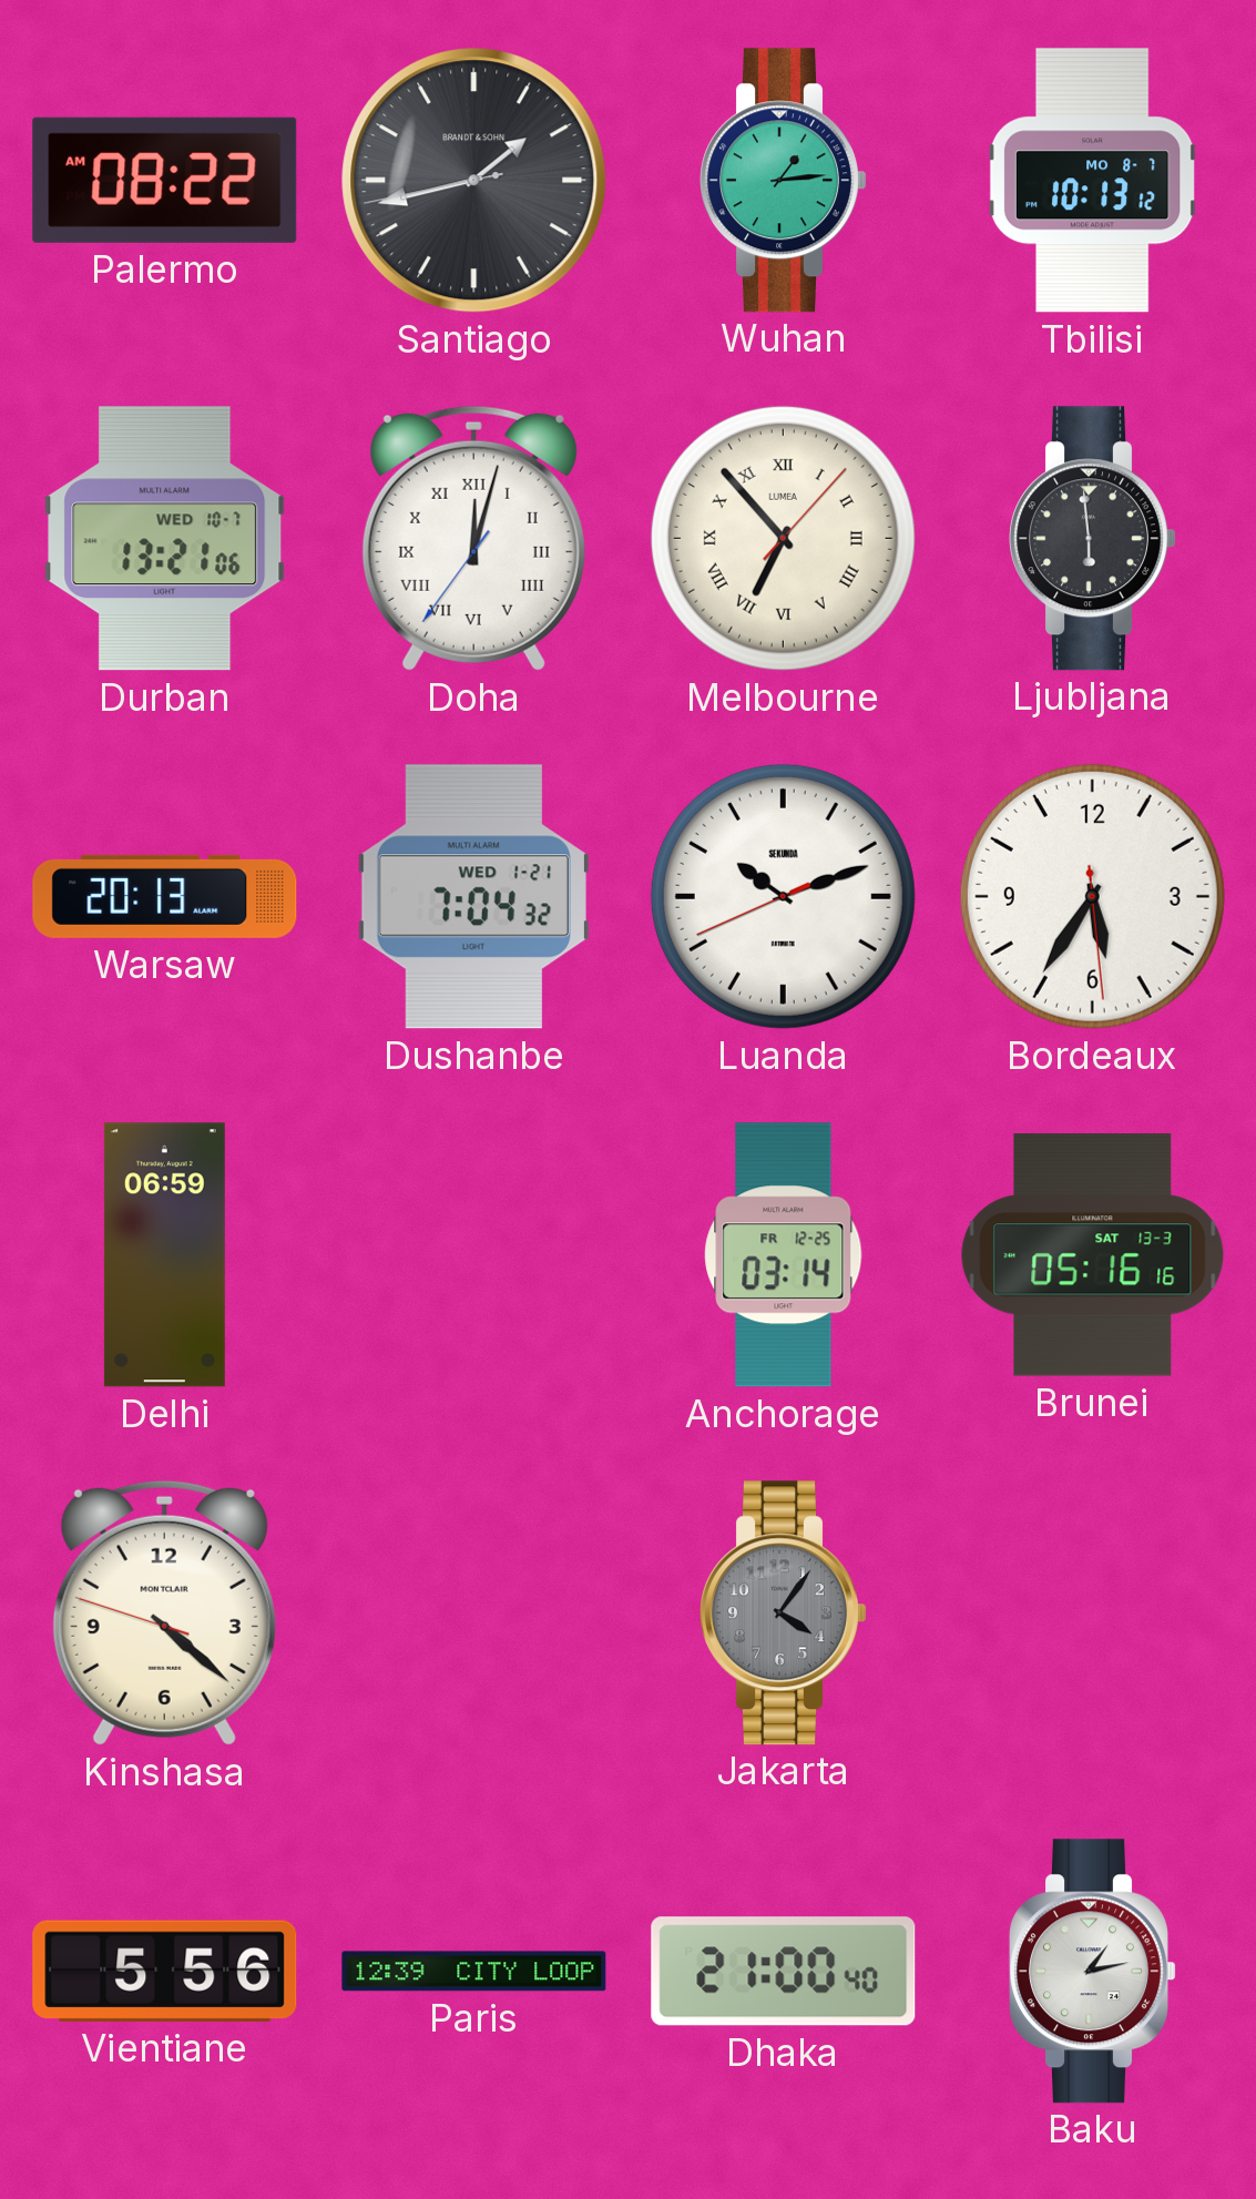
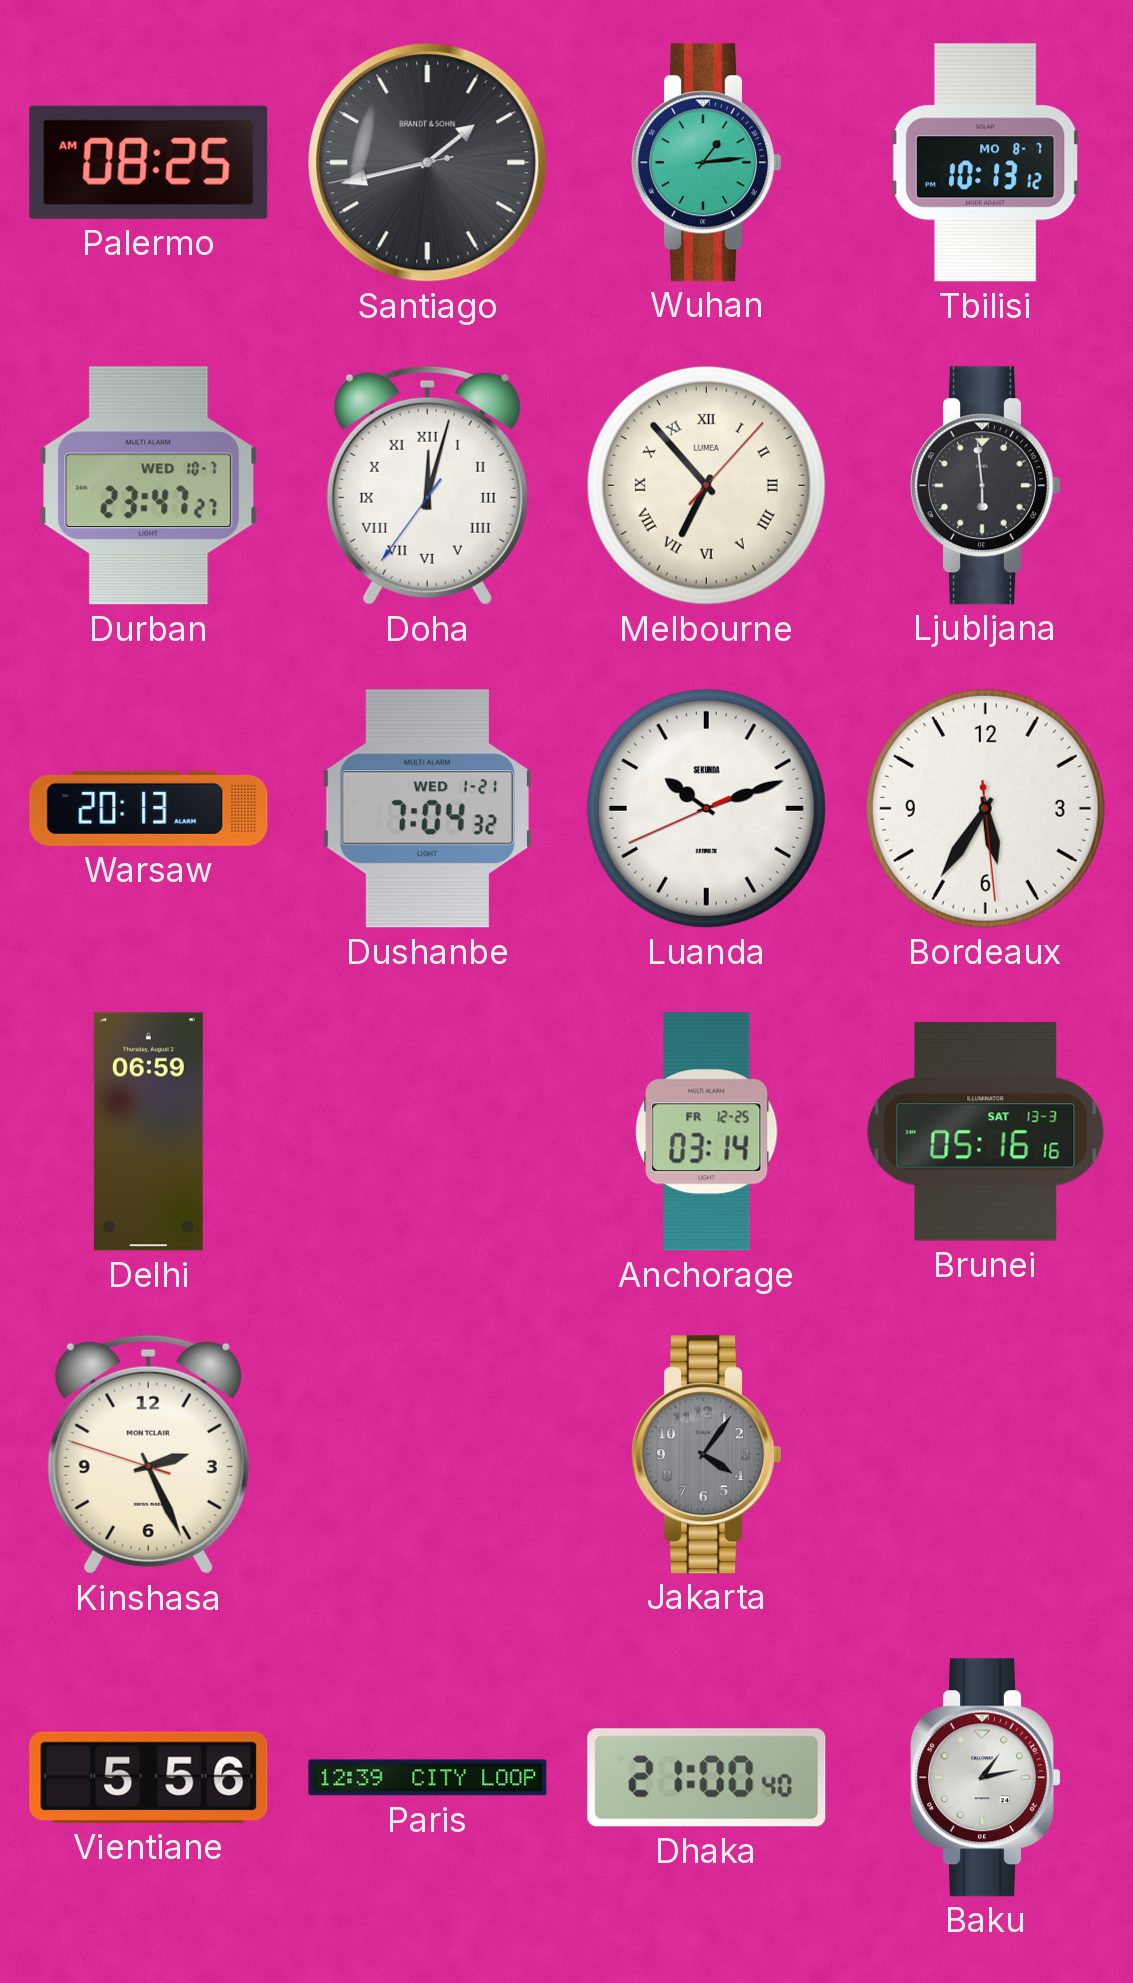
Palermo: 08:22 -> 08:25 (149, 162)
Durban: 13:21 -> 23:47 (149, 486)
Kinshasa: 4:21 -> 2:25 (148, 1454)
